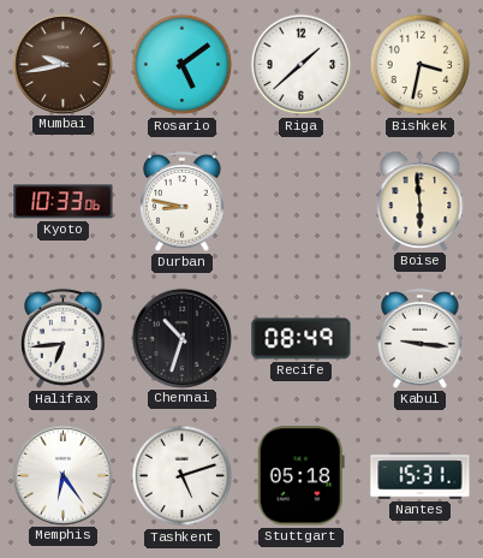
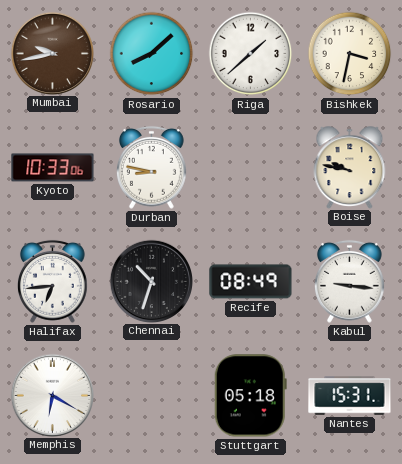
Rosario: 5:09 -> 8:08 (152, 54)
Boise: 5:59 -> 9:47 (350, 167)
Memphis: 6:24 -> 6:20 (52, 395)
Tashkent: 5:12 -> none (183, 476)
